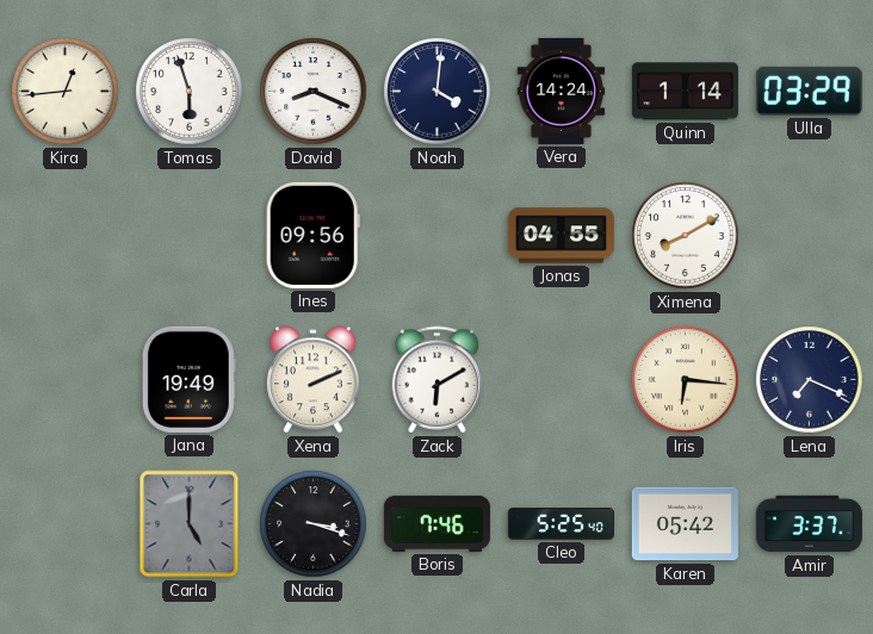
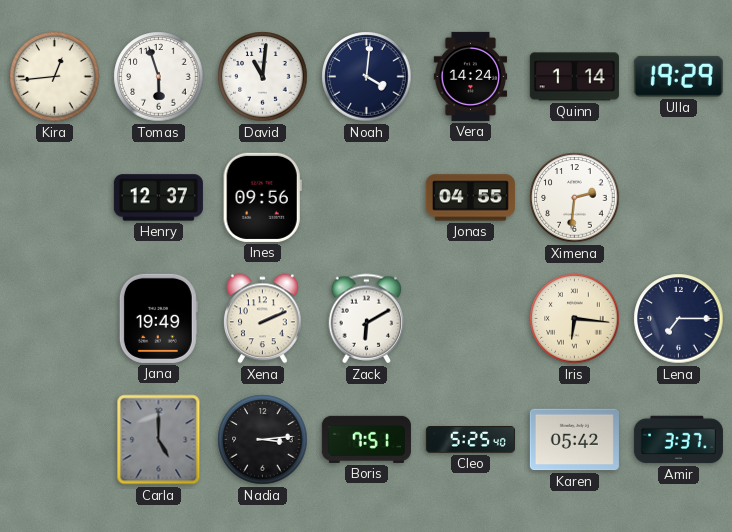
David: 8:19 -> 11:01 (263, 77)
Ulla: 03:29 -> 19:29 (678, 76)
Henry: none -> 12:37 (158, 198)
Ximena: 8:10 -> 2:31 (575, 198)
Lena: 7:19 -> 7:15 (679, 319)
Nadia: 3:18 -> 3:14 (263, 440)
Boris: 7:46 -> 7:51 (366, 439)
